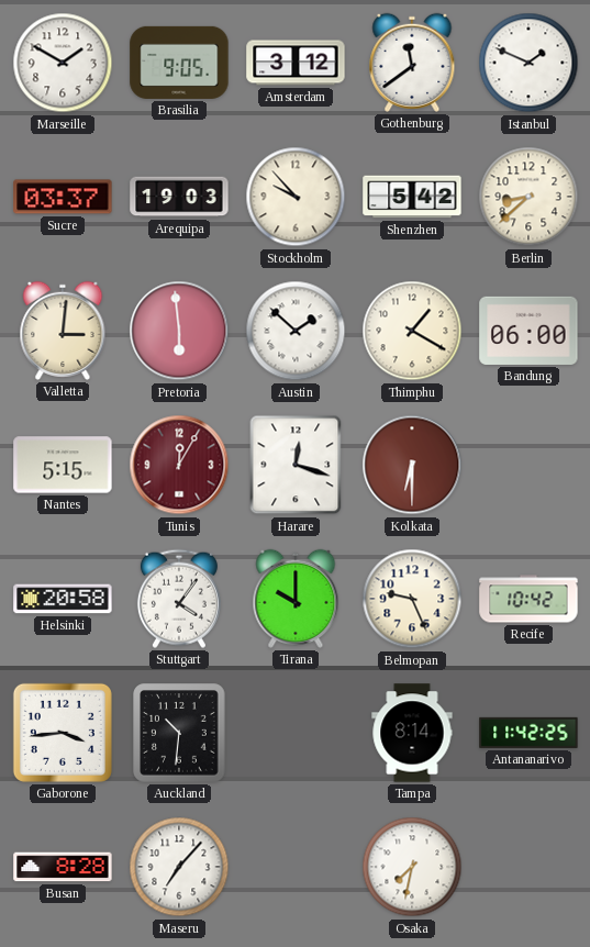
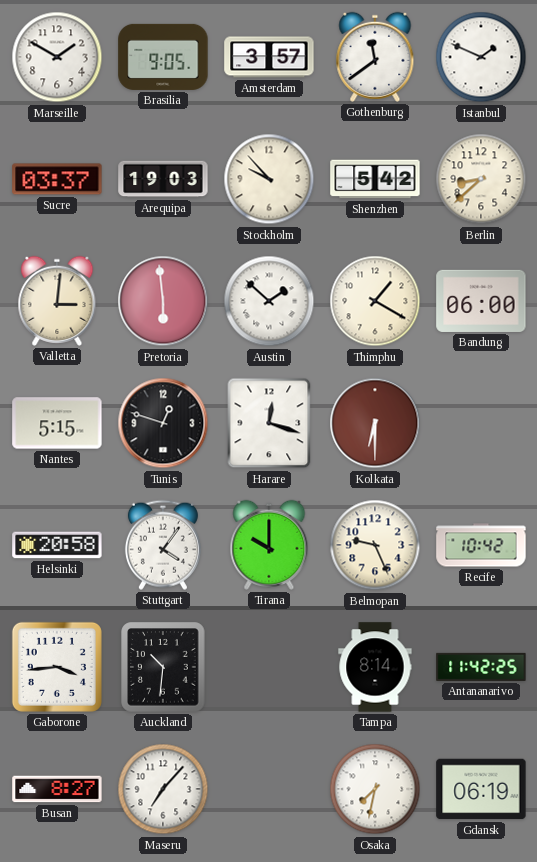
Amsterdam: 3:12 -> 3:57 (269, 57)
Tunis: 12:05 -> 12:48 (163, 423)
Tunis dial: burgundy -> black (163, 423)
Busan: 8:28 -> 8:27 (57, 789)
Gdansk: none -> 06:19 (481, 789)
